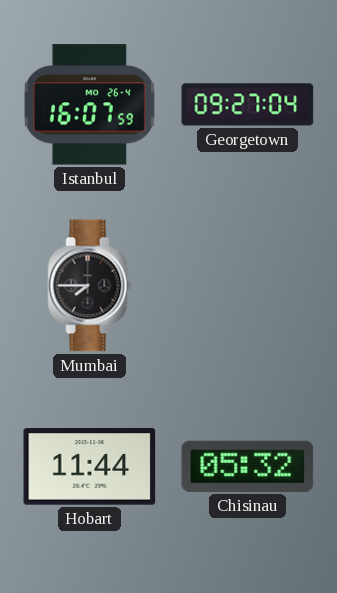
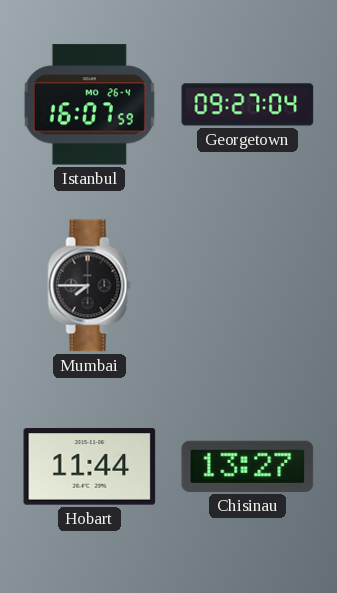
Chisinau: 05:32 -> 13:27 (248, 466)
